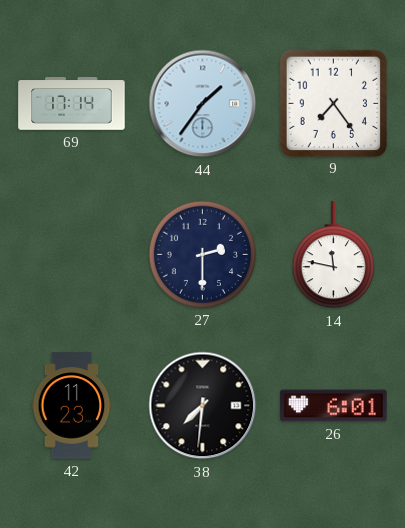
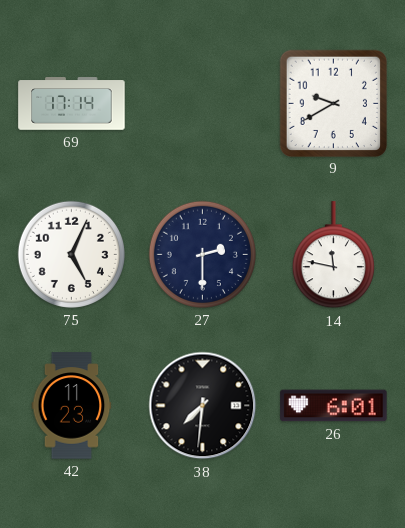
44: 1:36 -> none (203, 104)
9: 7:24 -> 9:40 (333, 103)
75: none -> 5:04 (71, 254)
